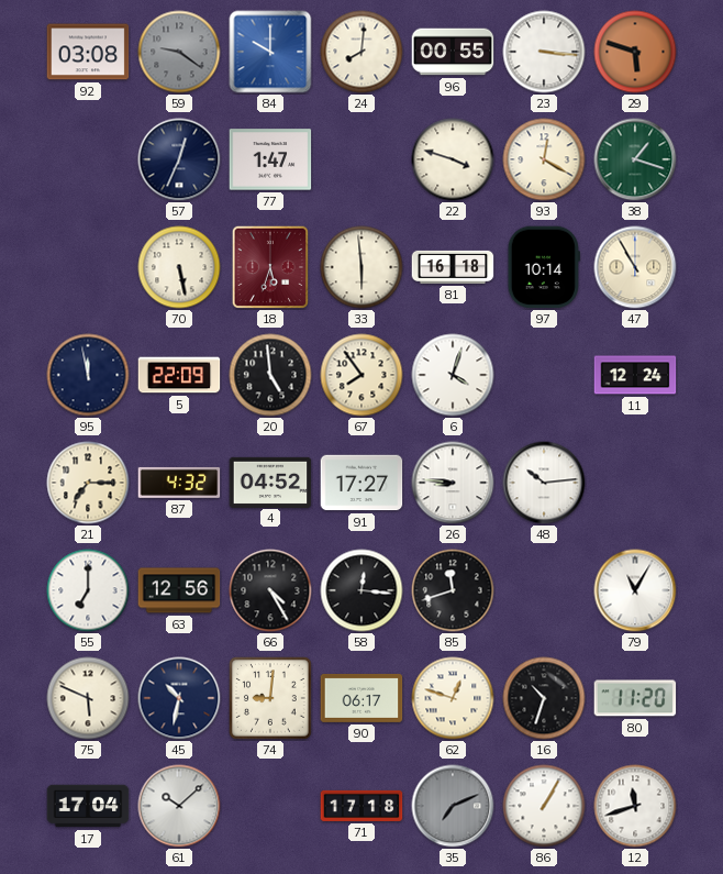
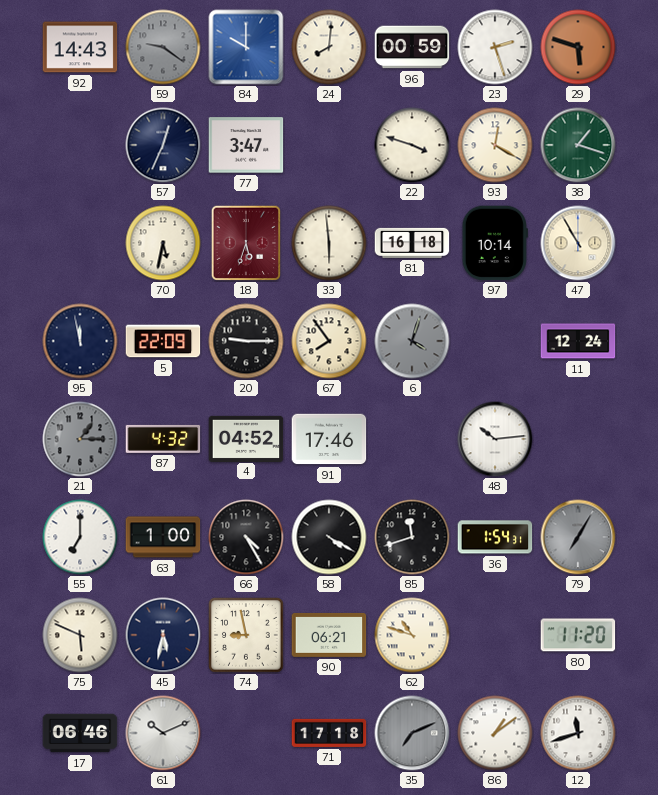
92: 03:08 -> 14:43 (80, 47)
96: 00:55 -> 00:59 (412, 47)
23: 3:16 -> 2:27 (495, 47)
77: 1:47 -> 3:47 (246, 145)
70: 5:28 -> 5:32 (163, 243)
20: 4:59 -> 9:15 (246, 341)
6 dial: white -> grey (412, 341)
21: 7:15 -> 1:15 (80, 439)
21 dial: cream -> grey (80, 439)
91: 17:27 -> 17:46 (329, 439)
26: 8:46 -> none (453, 483)
63: 12:56 -> 1:00 (163, 537)
58: 12:16 -> 4:20 (329, 537)
36: none -> 1:54 (495, 537)
79: 11:05 -> 7:05 (578, 537)
79 dial: white -> grey (578, 537)
45: 10:32 -> 5:32 (163, 635)
74: 9:01 -> 8:58 (246, 635)
90: 06:17 -> 06:21 (329, 635)
62: 12:48 -> 10:48 (412, 635)
16: 10:33 -> none (544, 698)
17: 17:04 -> 06:46 (80, 733)
61: 10:08 -> 10:11 (163, 733)
86: 1:05 -> 1:09 (495, 733)
